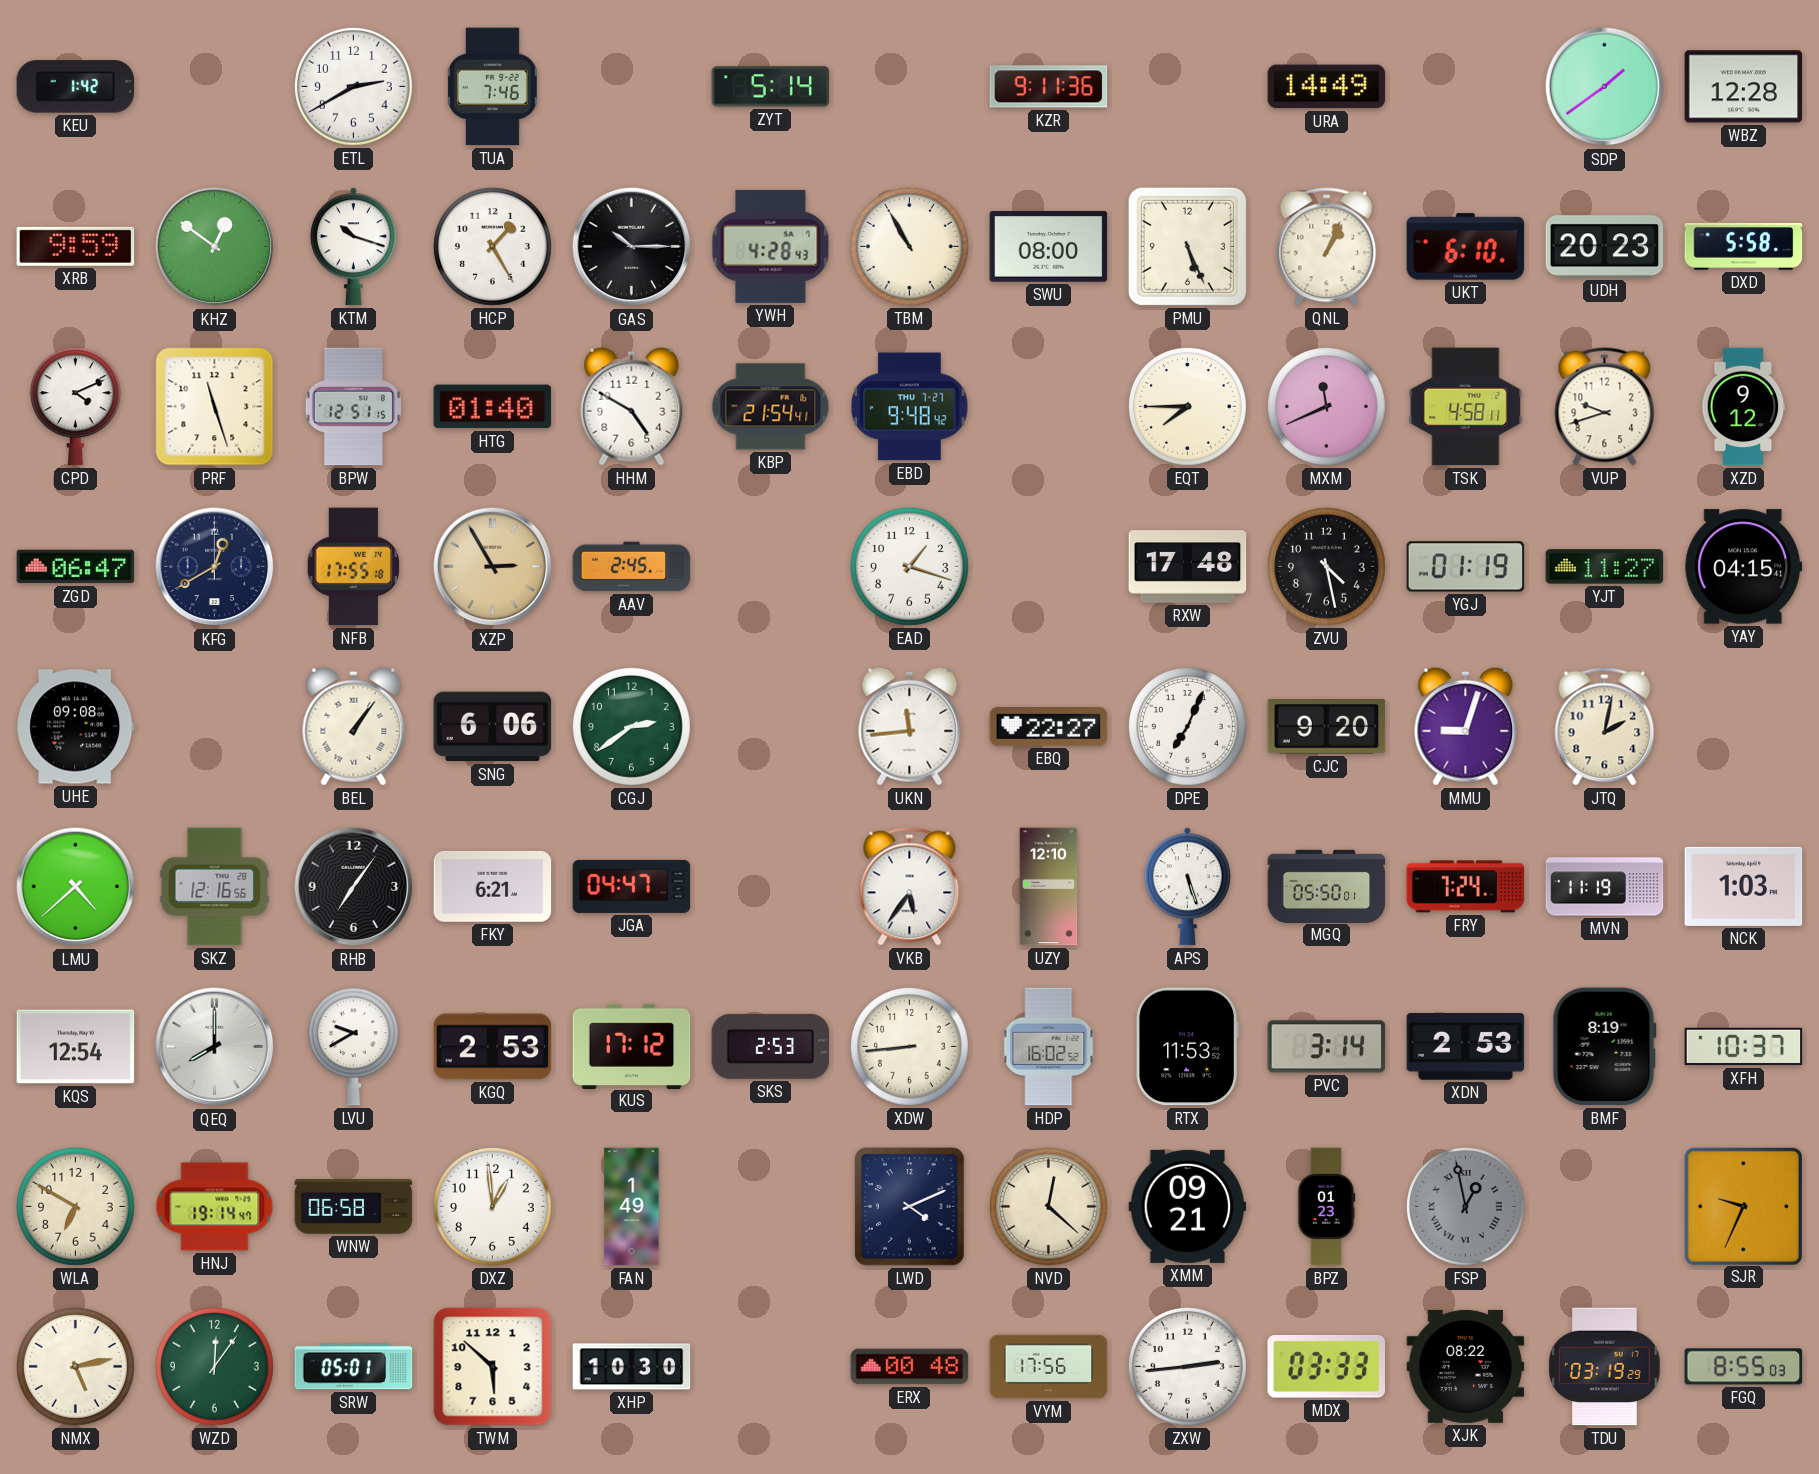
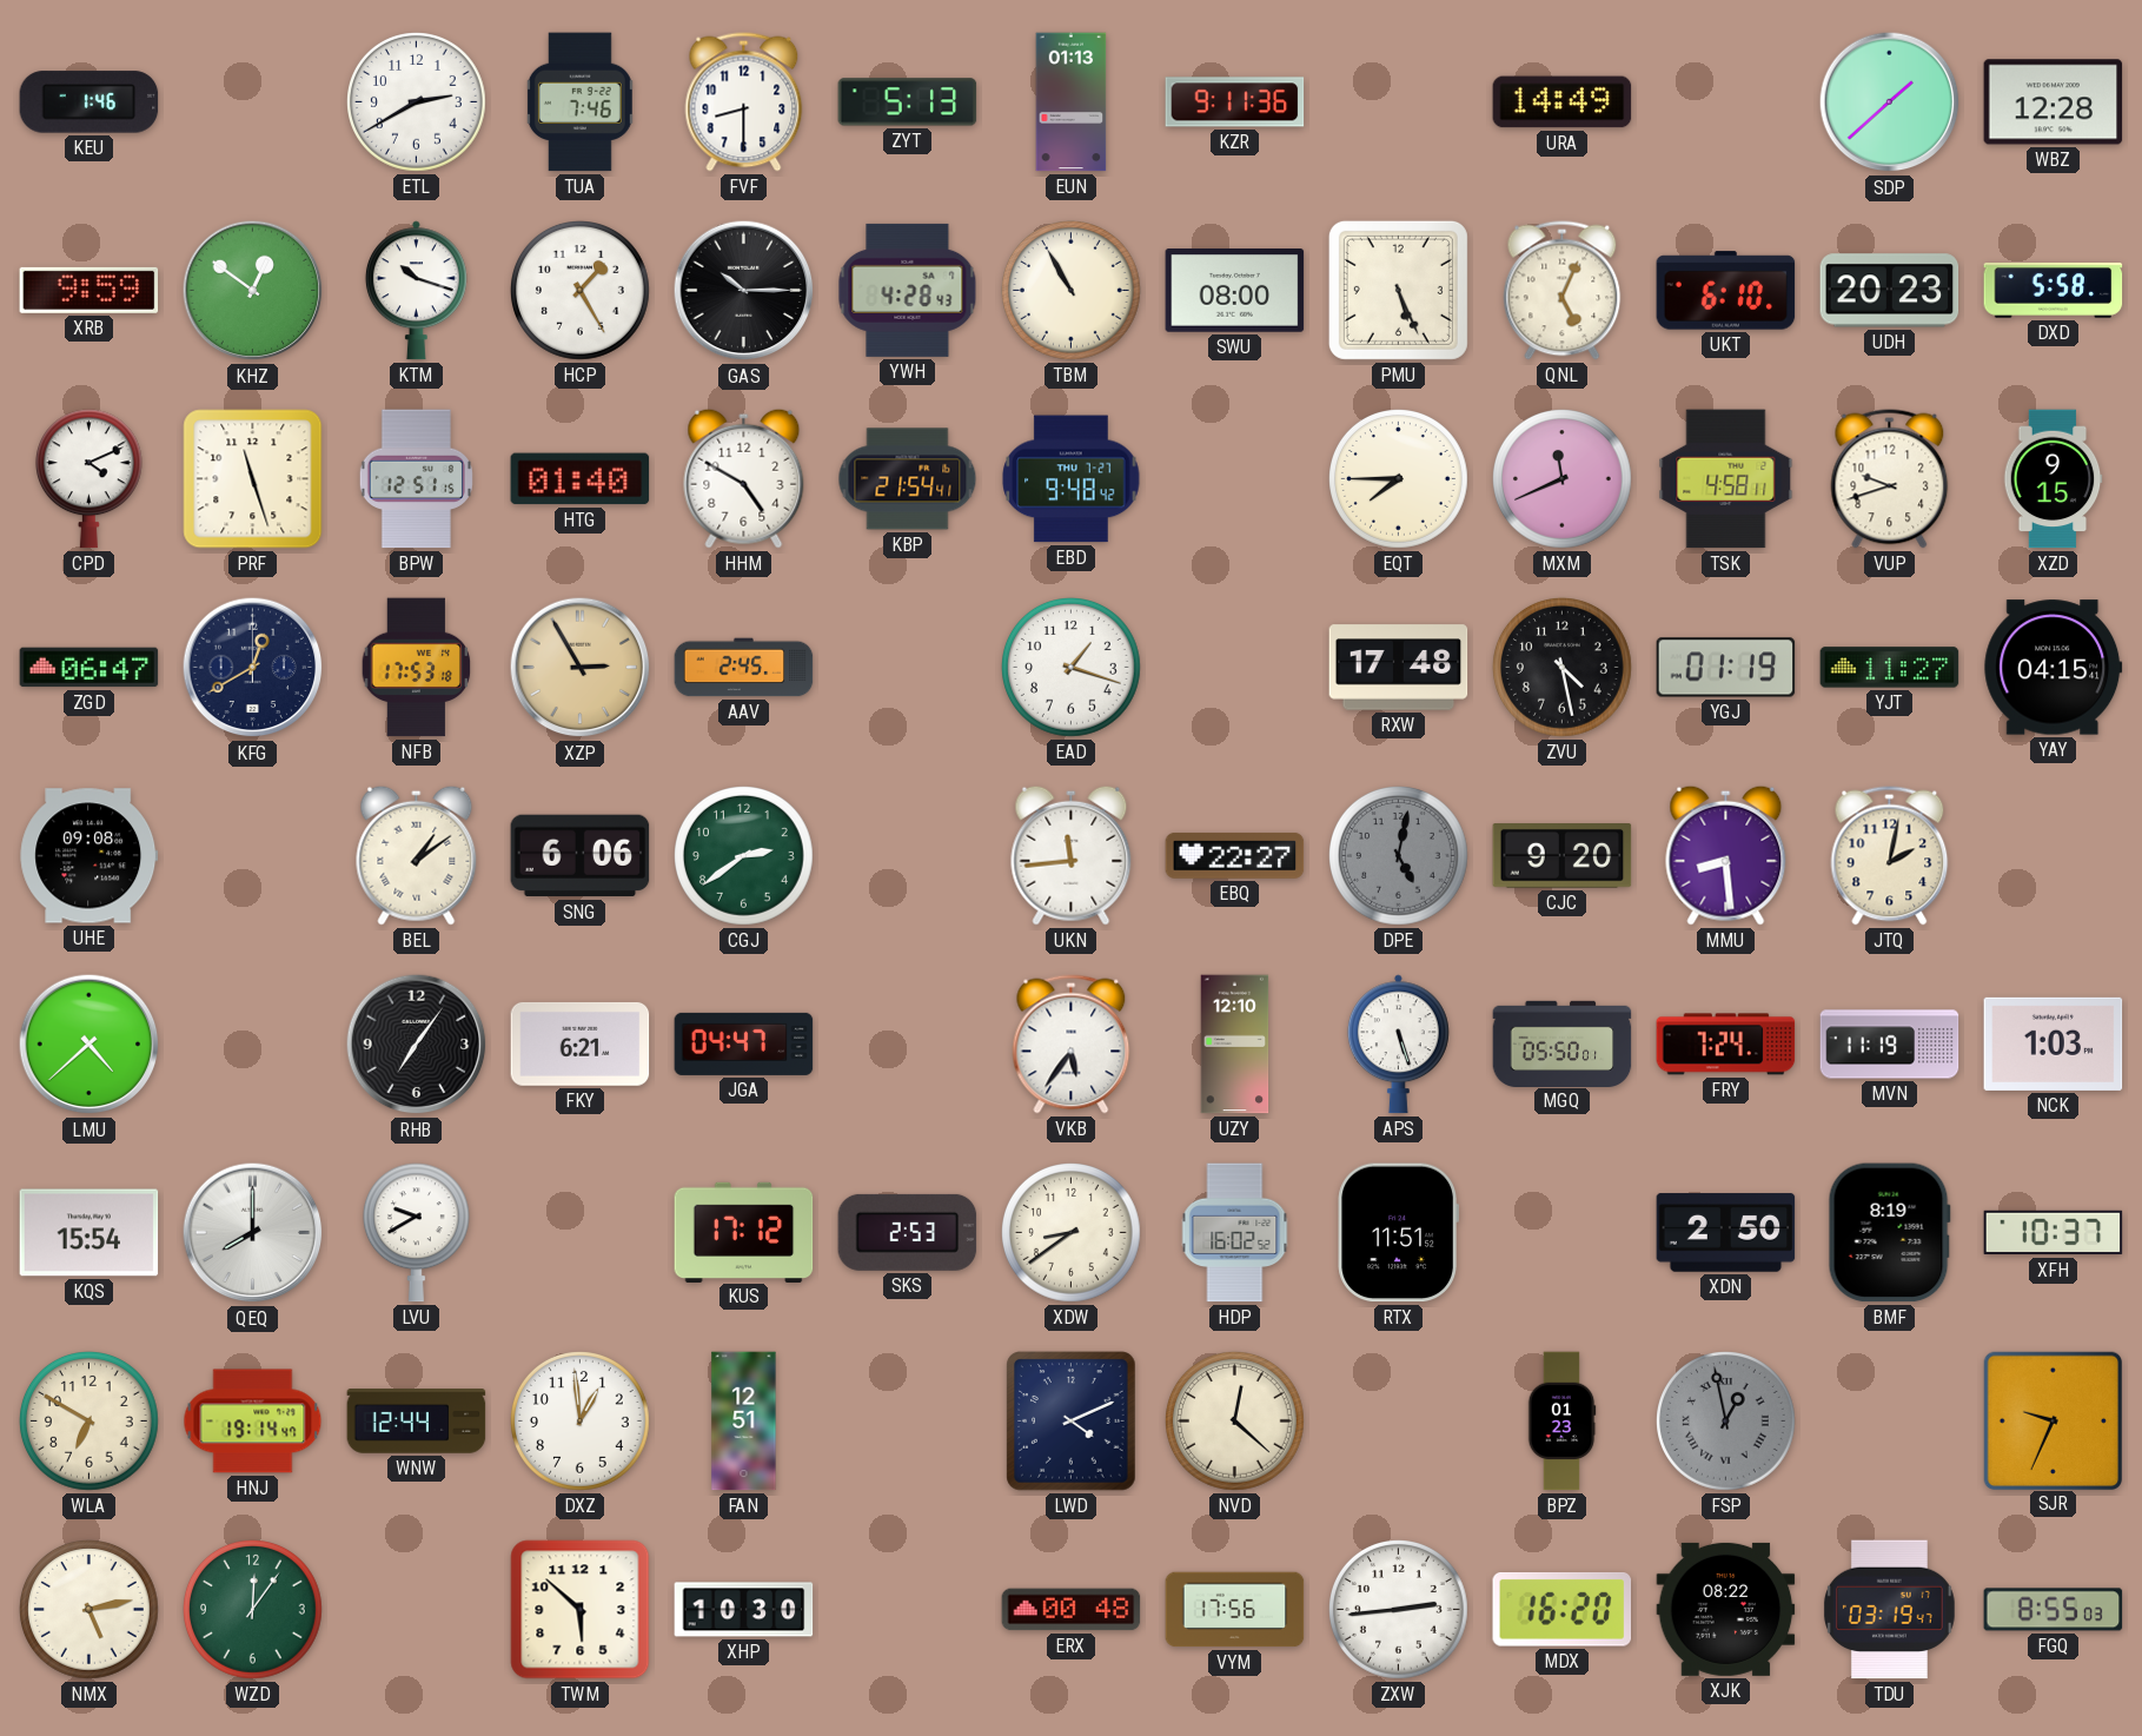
KEU: 1:42 -> 1:46 (89, 102)
FVF: none -> 8:30 (744, 102)
ZYT: 5:14 -> 5:13 (908, 102)
EUN: none -> 01:13 (1072, 102)
SDP: 1:39 -> 1:38 (1890, 102)
QNL: 1:04 -> 5:04 (1563, 291)
XZD: 9:12 -> 9:15 (2053, 479)
NFB: 17:55 -> 17:53 (417, 668)
BEL: 1:06 -> 1:09 (417, 855)
DPE: 7:04 -> 5:02 (1399, 856)
DPE dial: white -> grey (1399, 856)
MMU: 9:03 -> 8:29 (1726, 855)
SKZ: 12:16 -> none (215, 887)
KQS: 12:54 -> 15:54 (89, 1233)
KGQ: 2:53 -> none (493, 1047)
XDW: 8:44 -> 8:39 (1072, 1233)
RTX: 11:53 -> 11:51 (1398, 1233)
PVC: 3:14 -> none (1327, 1047)
XDN: 2:53 -> 2:50 (1726, 1233)
WNW: 06:58 -> 12:44 (417, 1422)
FAN: 1:49 -> 12:51 (744, 1422)
XMM: 09:21 -> none (1188, 1206)
SRW: 05:01 -> none (354, 1367)
MDX: 03:33 -> 16:20 (1561, 1610)
TDU: 03:19:29 -> 03:19:47 (1890, 1610)
